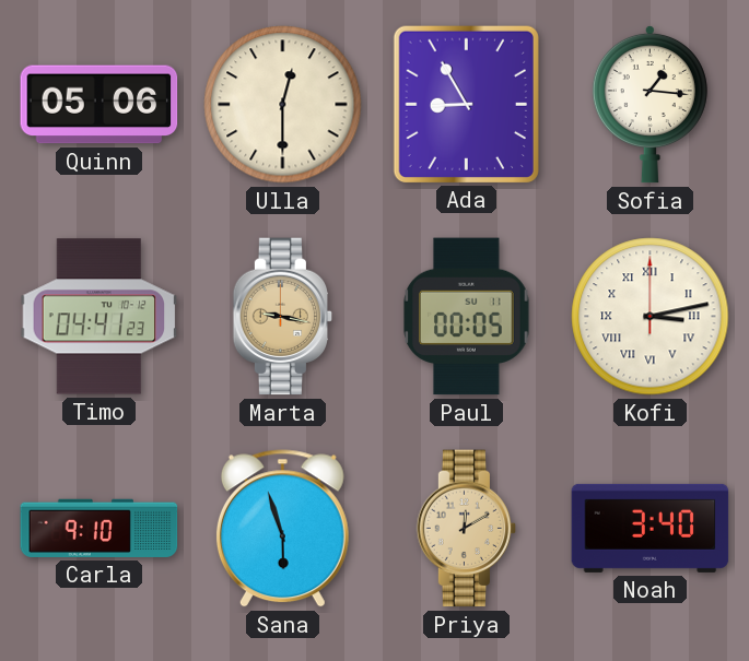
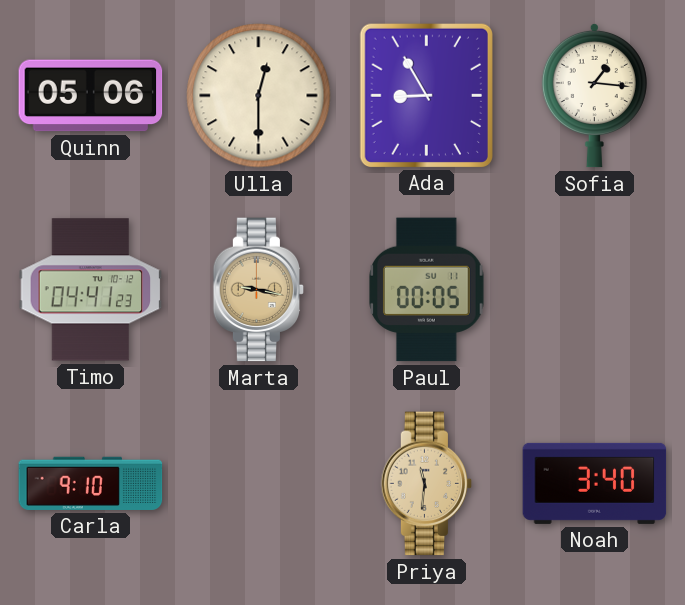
Kofi: 3:13 -> none (651, 317)
Sana: 5:57 -> none (282, 529)
Priya: 12:10 -> 11:31 (427, 484)
